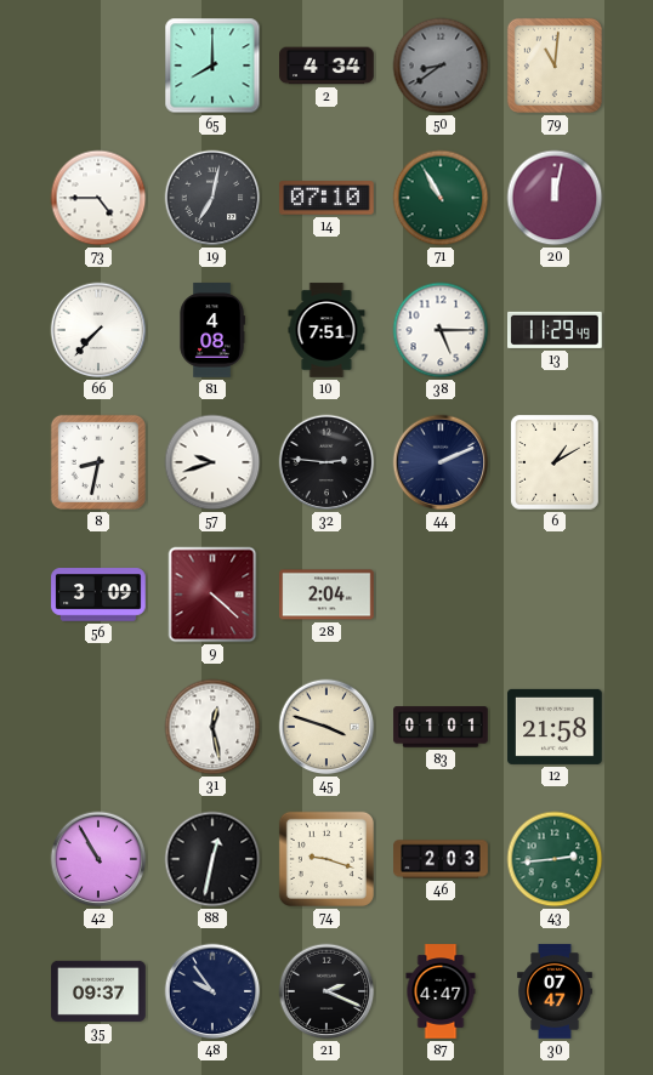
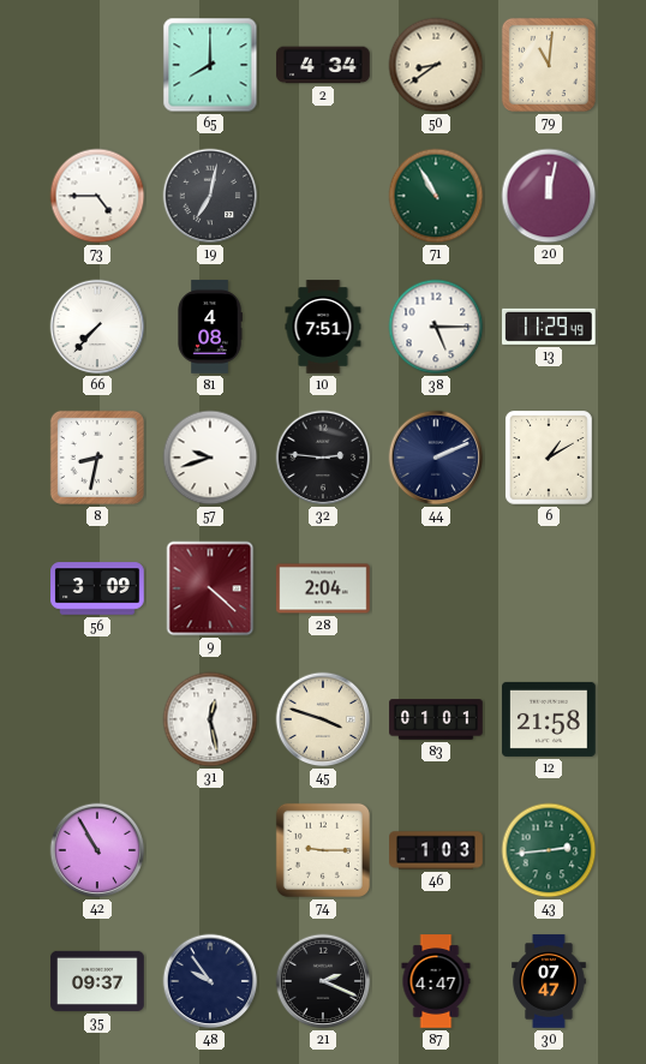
50 dial: grey -> cream (436, 65)
14: 07:10 -> none (326, 198)
88: 12:32 -> none (212, 859)
74: 9:18 -> 9:15 (323, 850)
46: 2:03 -> 1:03 (436, 850)
